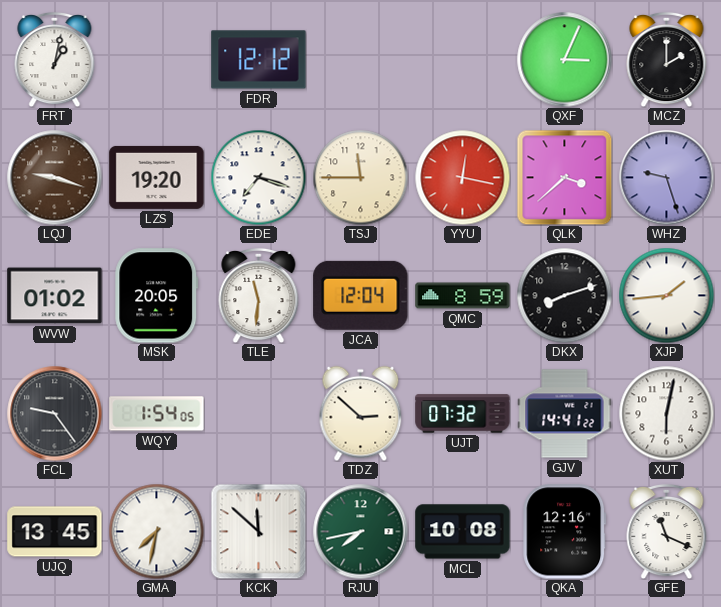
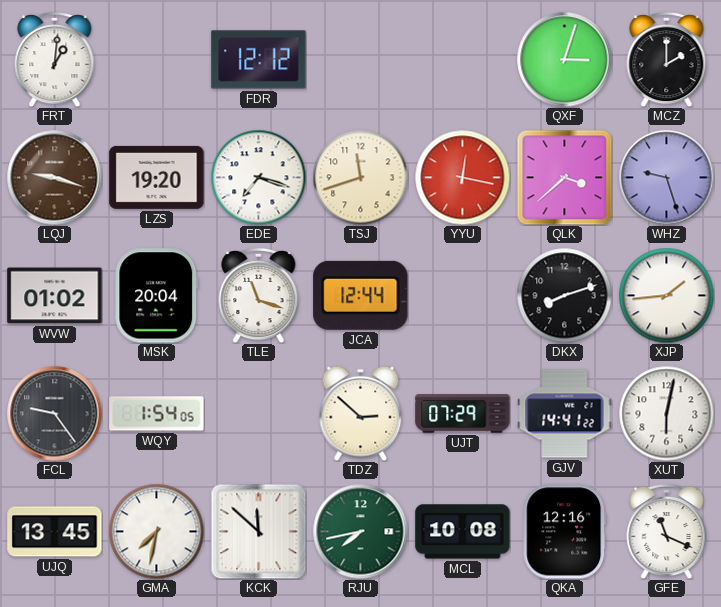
FRT: 1:02 -> 1:01 (55, 59)
QXF: 3:04 -> 3:03 (564, 59)
TSJ: 11:45 -> 11:42 (360, 177)
MSK: 20:05 -> 20:04 (157, 296)
TLE: 11:31 -> 11:18 (259, 295)
JCA: 12:04 -> 12:44 (361, 295)
QMC: 8:59 -> none (463, 296)
UJT: 07:32 -> 07:29 (463, 414)
